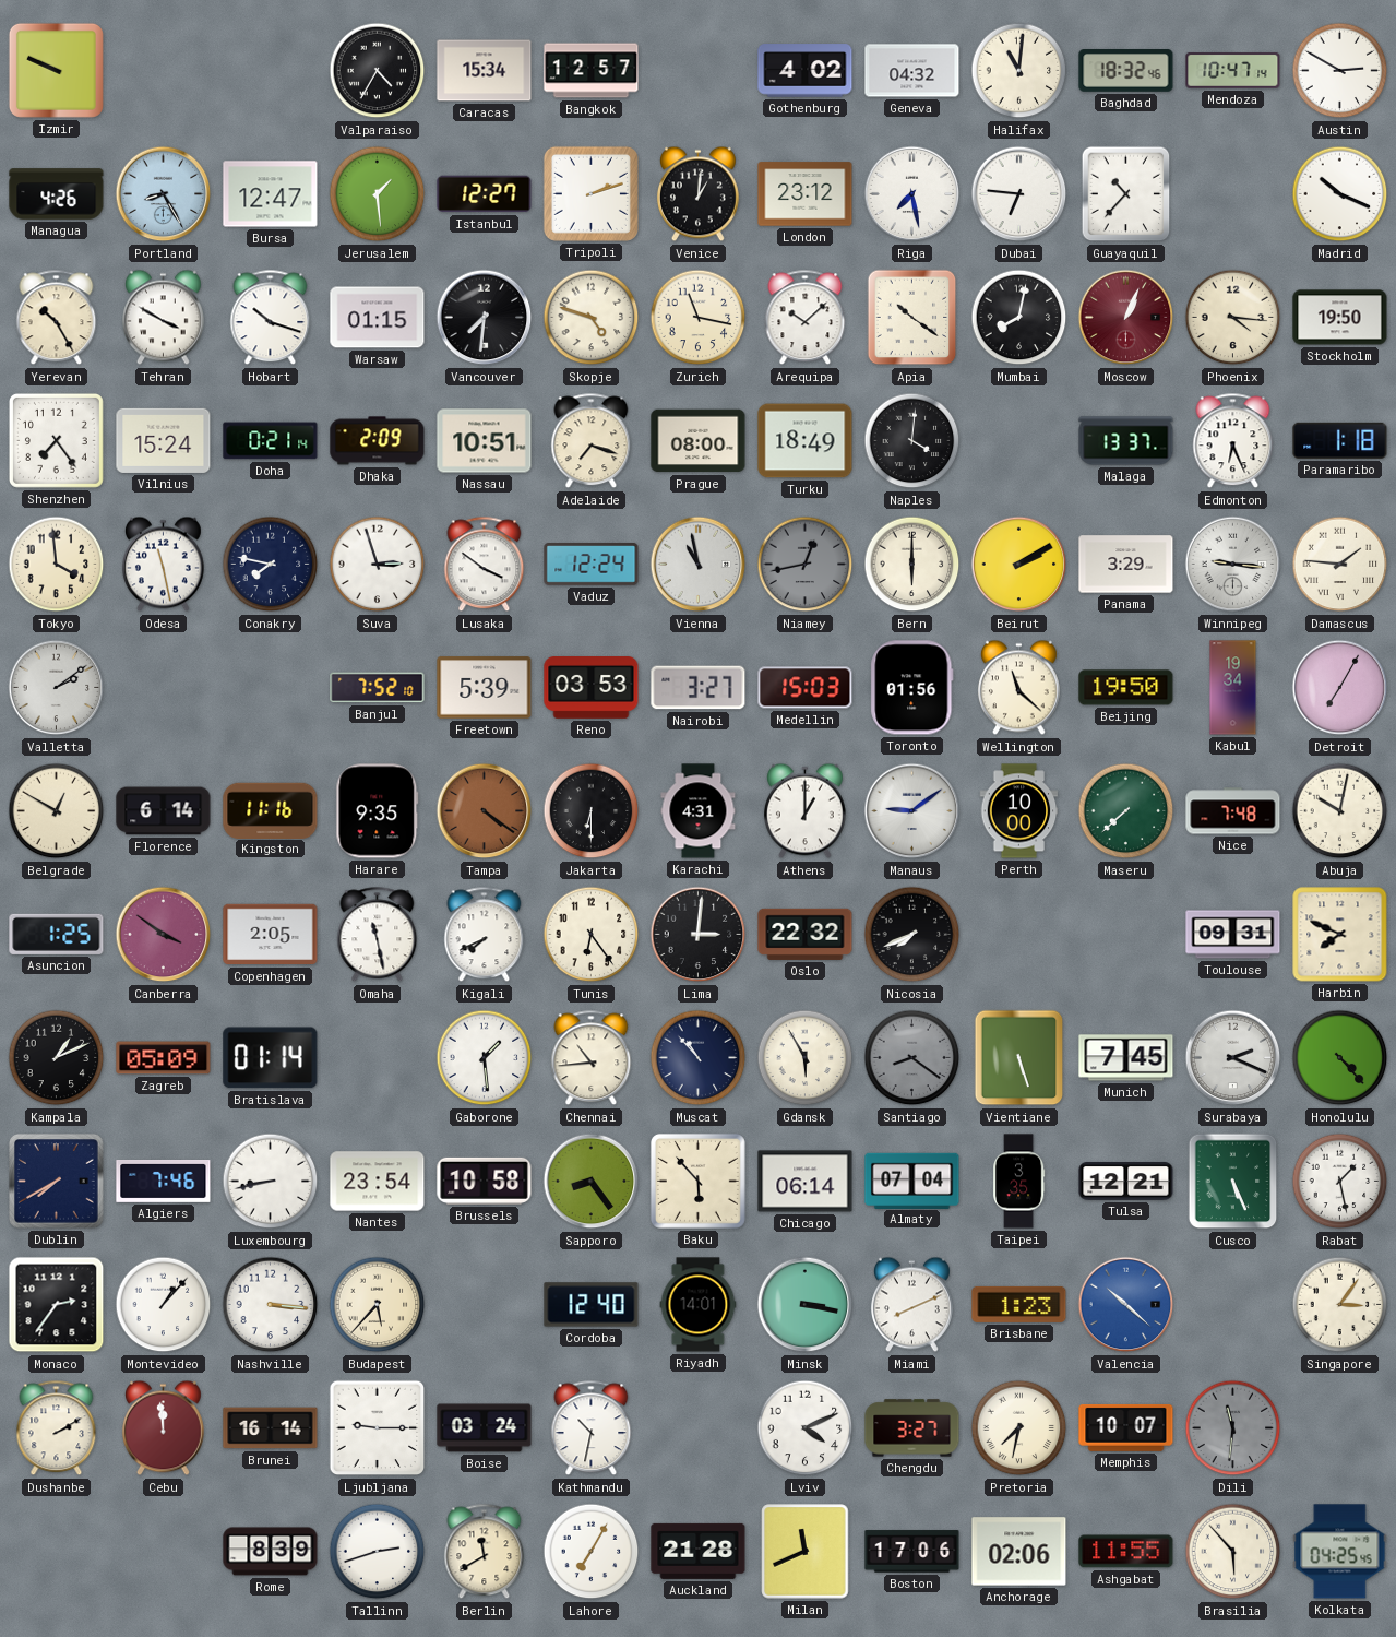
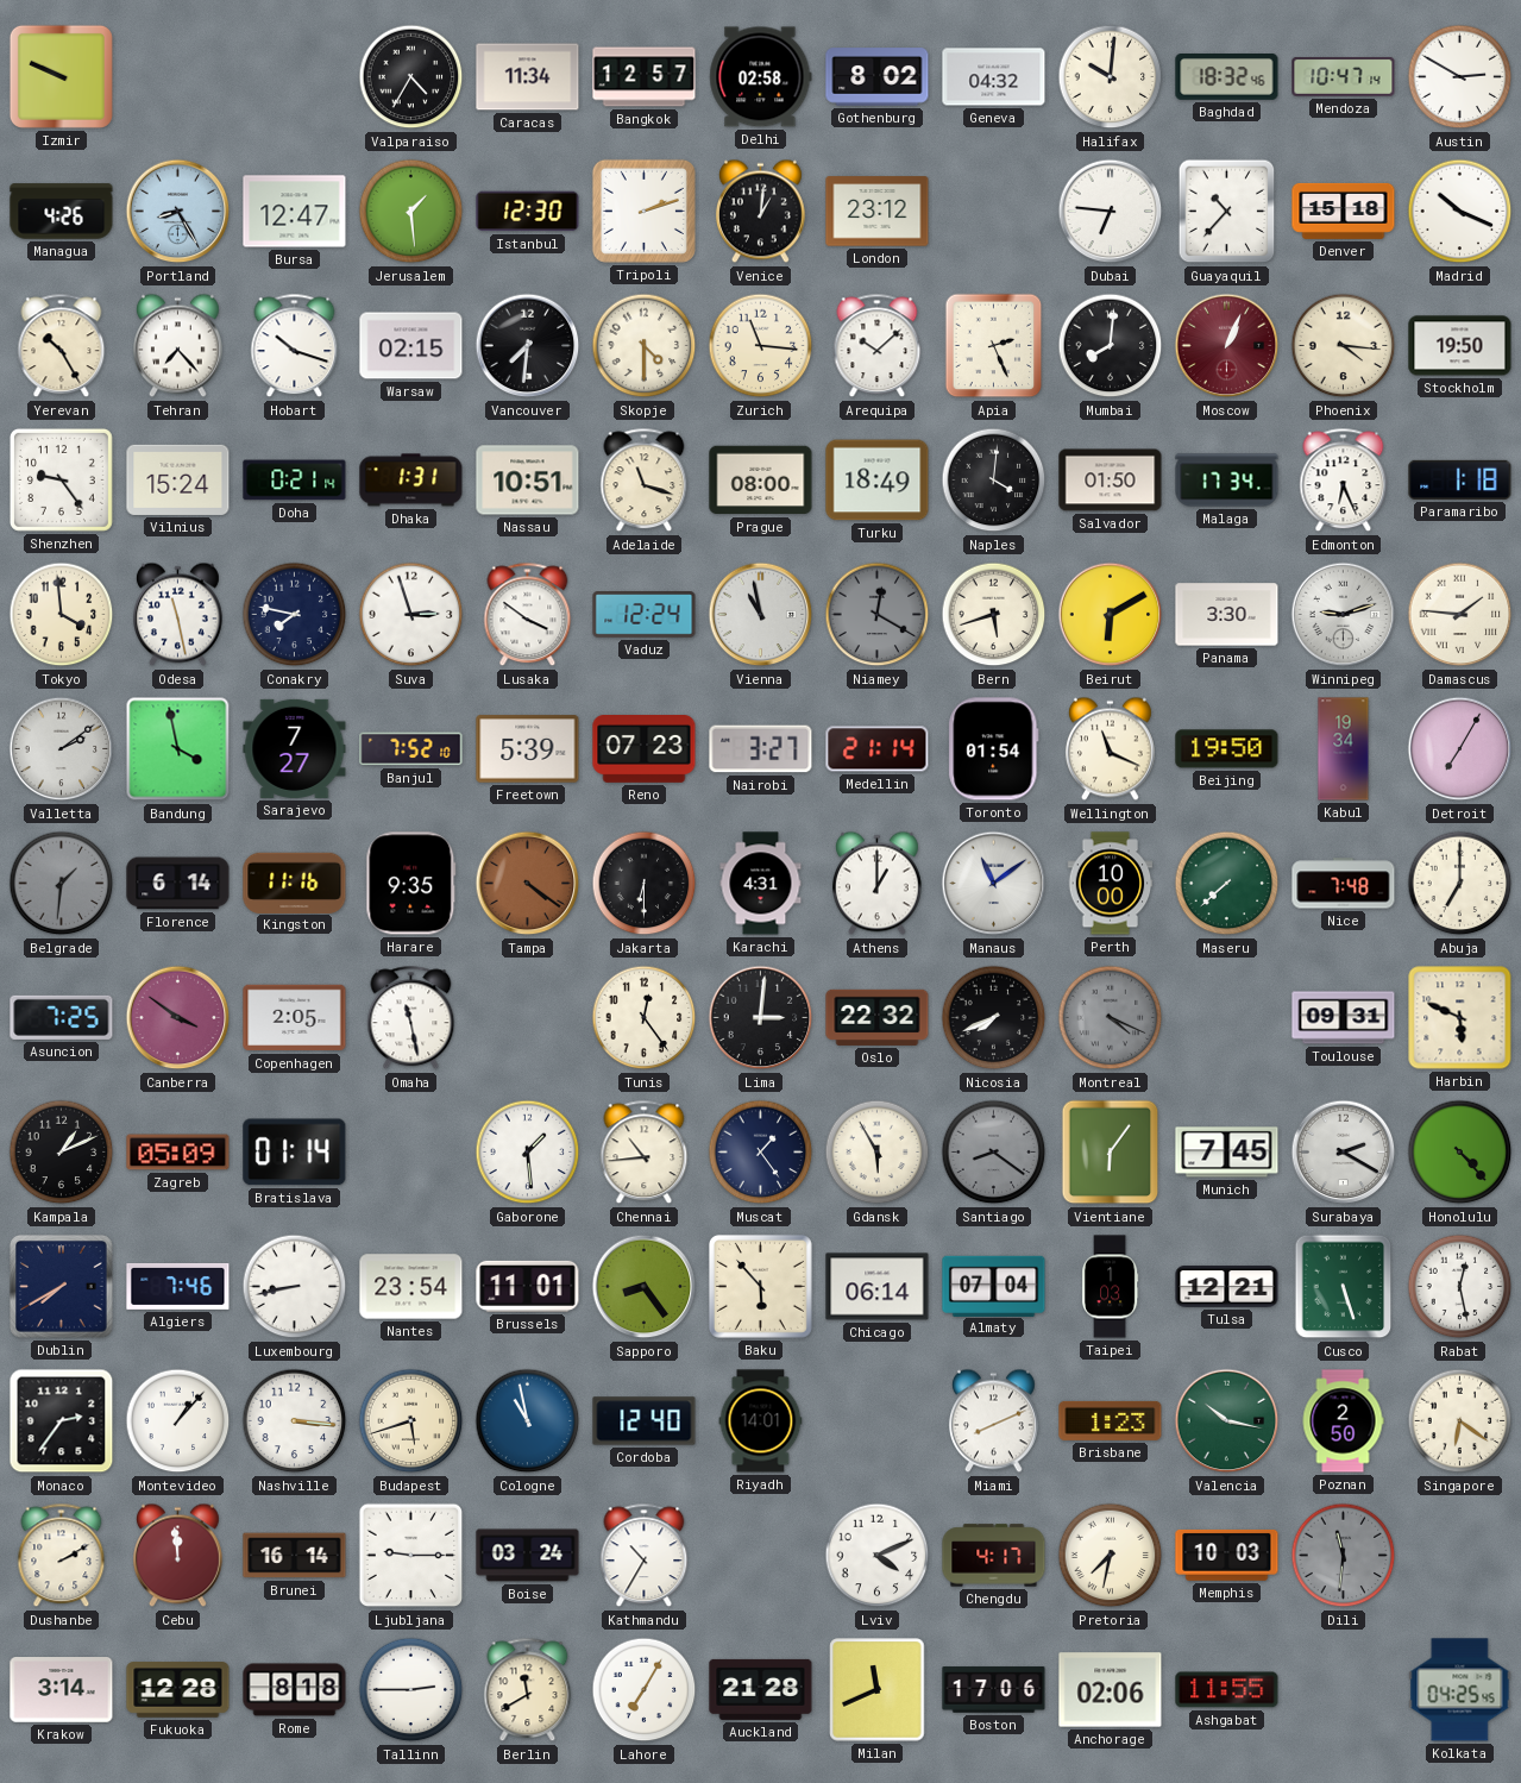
Caracas: 15:34 -> 11:34 (528, 77)
Delhi: none -> 02:58 (761, 77)
Gothenburg: 4:02 -> 8:02 (878, 77)
Halifax: 11:01 -> 10:01 (1111, 77)
Istanbul: 12:27 -> 12:30 (528, 212)
Riga: 7:28 -> none (912, 194)
Denver: none -> 15:18 (1344, 211)
Tehran: 3:50 -> 7:23 (177, 346)
Warsaw: 01:15 -> 02:15 (411, 346)
Skopje: 4:48 -> 4:30 (645, 346)
Zurich: 11:17 -> 11:16 (761, 346)
Apia: 10:21 -> 2:26 (994, 346)
Mumbai: 8:02 -> 8:01 (1111, 346)
Shenzhen: 7:24 -> 9:24 (61, 479)
Dhaka: 2:09 -> 1:31 (411, 481)
Adelaide: 7:18 -> 11:18 (645, 481)
Salvador: none -> 01:50 (1111, 481)
Malaga: 13:37 -> 17:34 (1227, 481)
Niamey: 12:43 -> 12:20 (878, 615)
Bern: 6:00 -> 5:42 (994, 615)
Beirut: 2:10 -> 6:10 (1111, 615)
Panama: 3:29 -> 3:30 (1227, 615)
Winnipeg: 9:16 -> 9:12 (1344, 615)
Bandung: none -> 3:58 (178, 749)
Sarajevo: none -> 7:27 (295, 748)
Reno: 03:53 -> 07:23 (645, 749)
Medellin: 15:03 -> 21:14 (878, 749)
Toronto: 01:56 -> 01:54 (994, 749)
Wellington: 11:22 -> 11:19 (1110, 749)
Belgrade: 12:50 -> 1:31 (62, 884)
Belgrade dial: cream -> grey (62, 884)
Manaus: 9:09 -> 11:09 (994, 884)
Abuja: 10:02 -> 7:00 (1460, 884)
Asuncion: 1:25 -> 7:25 (62, 1017)
Kigali: 7:41 -> none (485, 935)
Tunis: 6:24 -> 12:24 (645, 1018)
Montreal: none -> 4:19 (1111, 1018)
Harbin: 7:49 -> 5:49 (1460, 1018)
Muscat: 10:53 -> 1:24 (761, 1153)
Vientiane: 5:27 -> 6:06 (1111, 1153)
Surabaya: 2:19 -> 2:20 (1344, 1153)
Brussels: 10:58 -> 11:01 (528, 1286)
Taipei: 3:35 -> 1:03 (1111, 1287)
Cusco: 5:26 -> 5:27 (1344, 1287)
Rabat: 1:28 -> 12:28 (1460, 1287)
Budapest: 5:37 -> 5:42 (411, 1421)
Cologne: none -> 10:58 (528, 1421)
Minsk: 3:17 -> none (806, 1305)
Valencia: 10:22 -> 10:17 (1227, 1421)
Valencia dial: blue -> green (1227, 1421)
Poznan: none -> 2:50 (1343, 1421)
Singapore: 3:06 -> 6:21 (1460, 1421)
Kathmandu: 10:32 -> 10:35 (645, 1556)
Chengdu: 3:27 -> 4:17 (994, 1556)
Memphis: 10:07 -> 10:03 (1227, 1555)
Krakow: none -> 3:14 (62, 1690)
Fukuoka: none -> 12:28 (178, 1690)
Rome: 8:39 -> 8:18 (295, 1690)
Tallinn: 2:42 -> 2:45 (411, 1690)
Brasilia: 5:53 -> none (1233, 1552)
